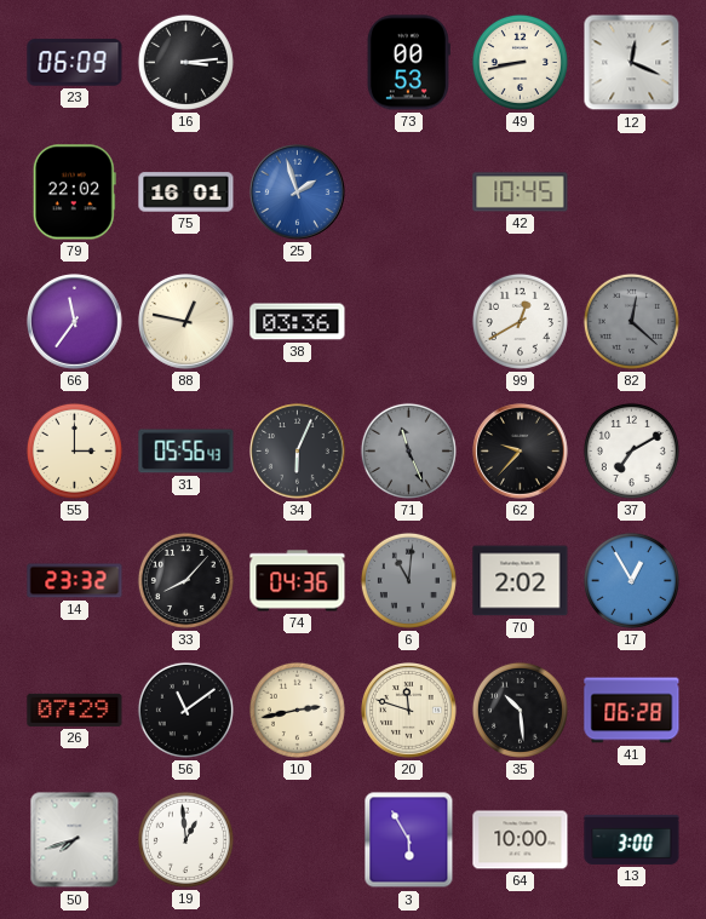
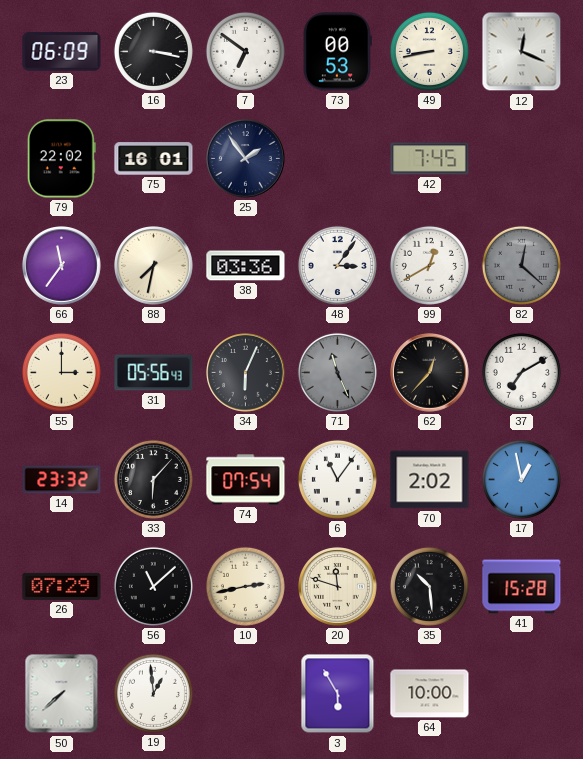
16: 3:14 -> 3:17 (153, 51)
7: none -> 6:51 (245, 51)
25: 1:57 -> 1:54 (246, 159)
25 dial: blue -> navy (246, 159)
42: 10:45 -> 7:45 (430, 159)
88: 12:47 -> 7:32 (154, 266)
48: none -> 3:06 (337, 265)
62: 9:37 -> 12:37 (430, 373)
33: 8:07 -> 6:07 (153, 479)
74: 04:36 -> 07:54 (246, 480)
6: 11:01 -> 11:06 (337, 479)
6 dial: grey -> white (337, 479)
17: 12:55 -> 12:58 (521, 479)
56: 11:09 -> 11:08 (153, 586)
41: 06:28 -> 15:28 (522, 587)
50: 7:42 -> 7:38 (62, 694)
13: 3:00 -> none (632, 839)
